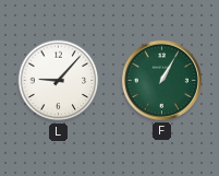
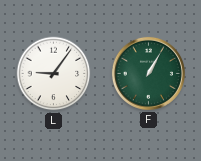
L: 9:07 -> 9:06 (54, 74)
